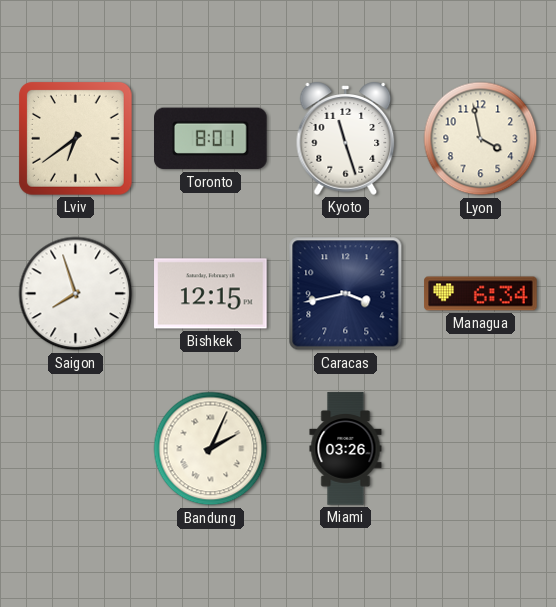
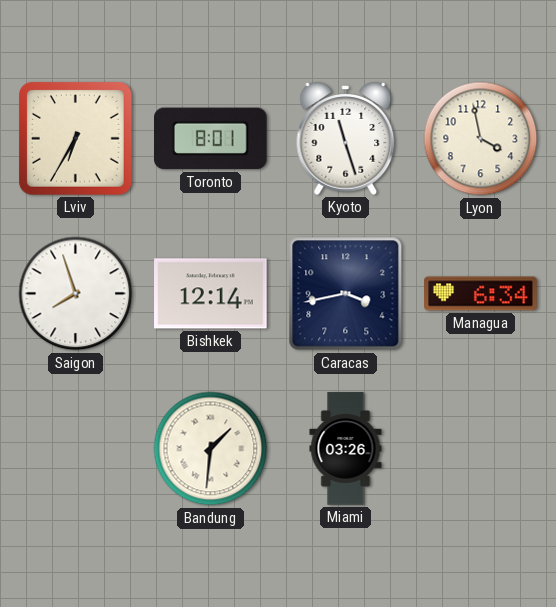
Lviv: 6:39 -> 6:35 (76, 139)
Bishkek: 12:15 -> 12:14 (211, 294)
Bandung: 2:04 -> 1:31 (211, 449)
